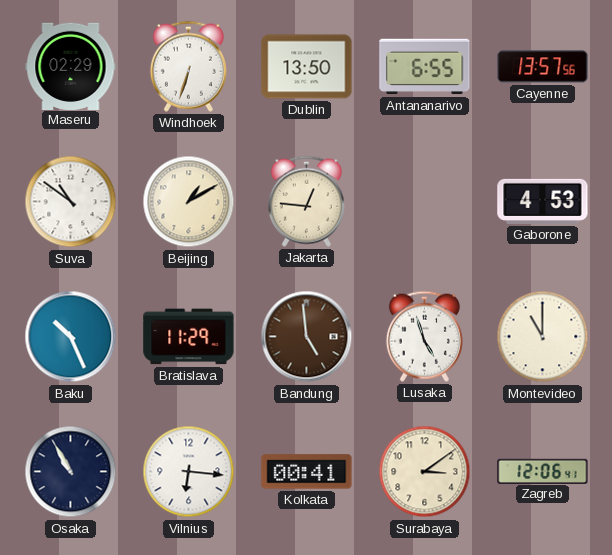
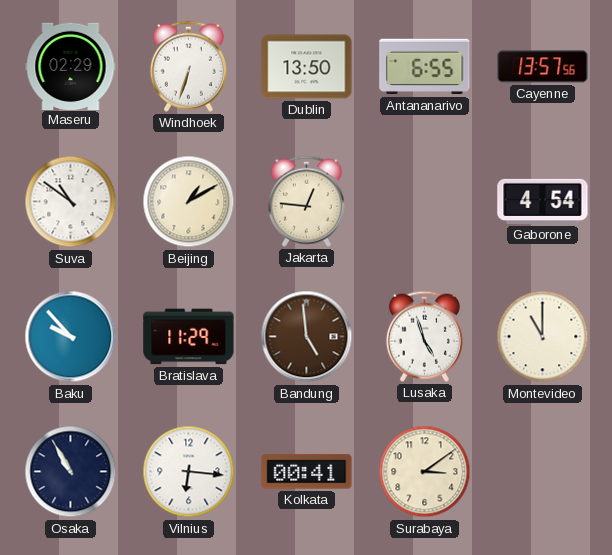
Gaborone: 4:53 -> 4:54 (543, 201)
Baku: 10:26 -> 9:53 (71, 337)
Zagreb: 12:06 -> none (543, 471)
